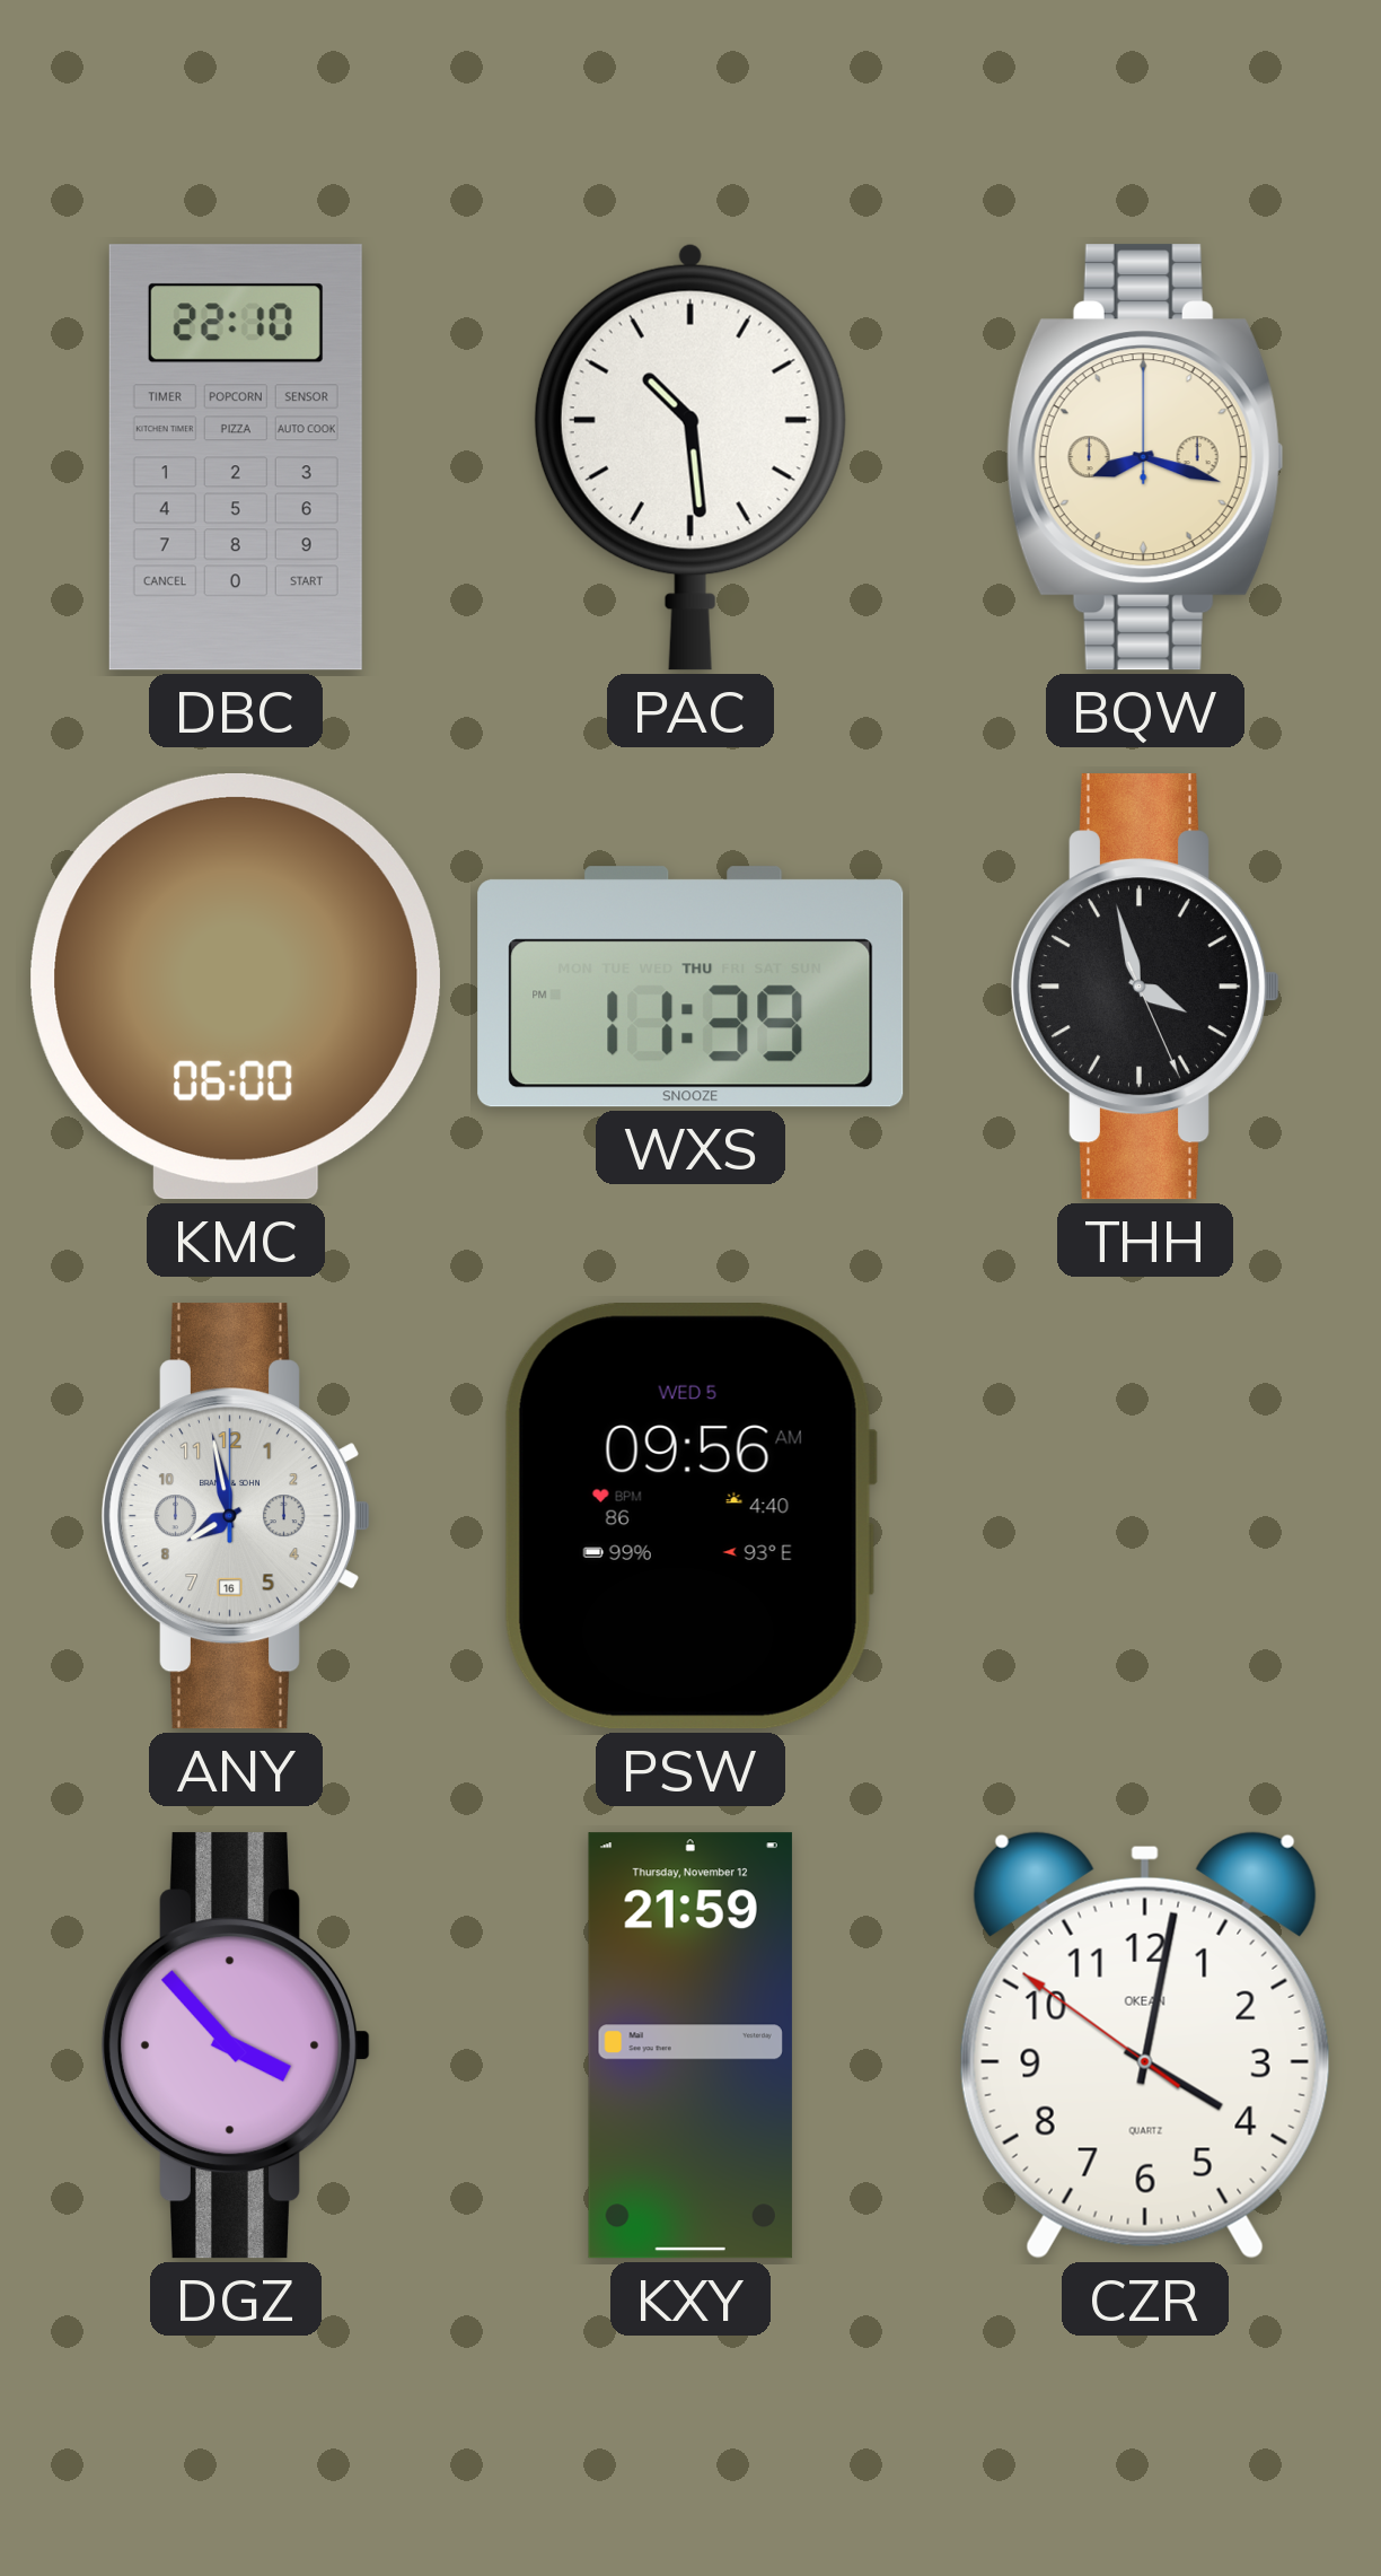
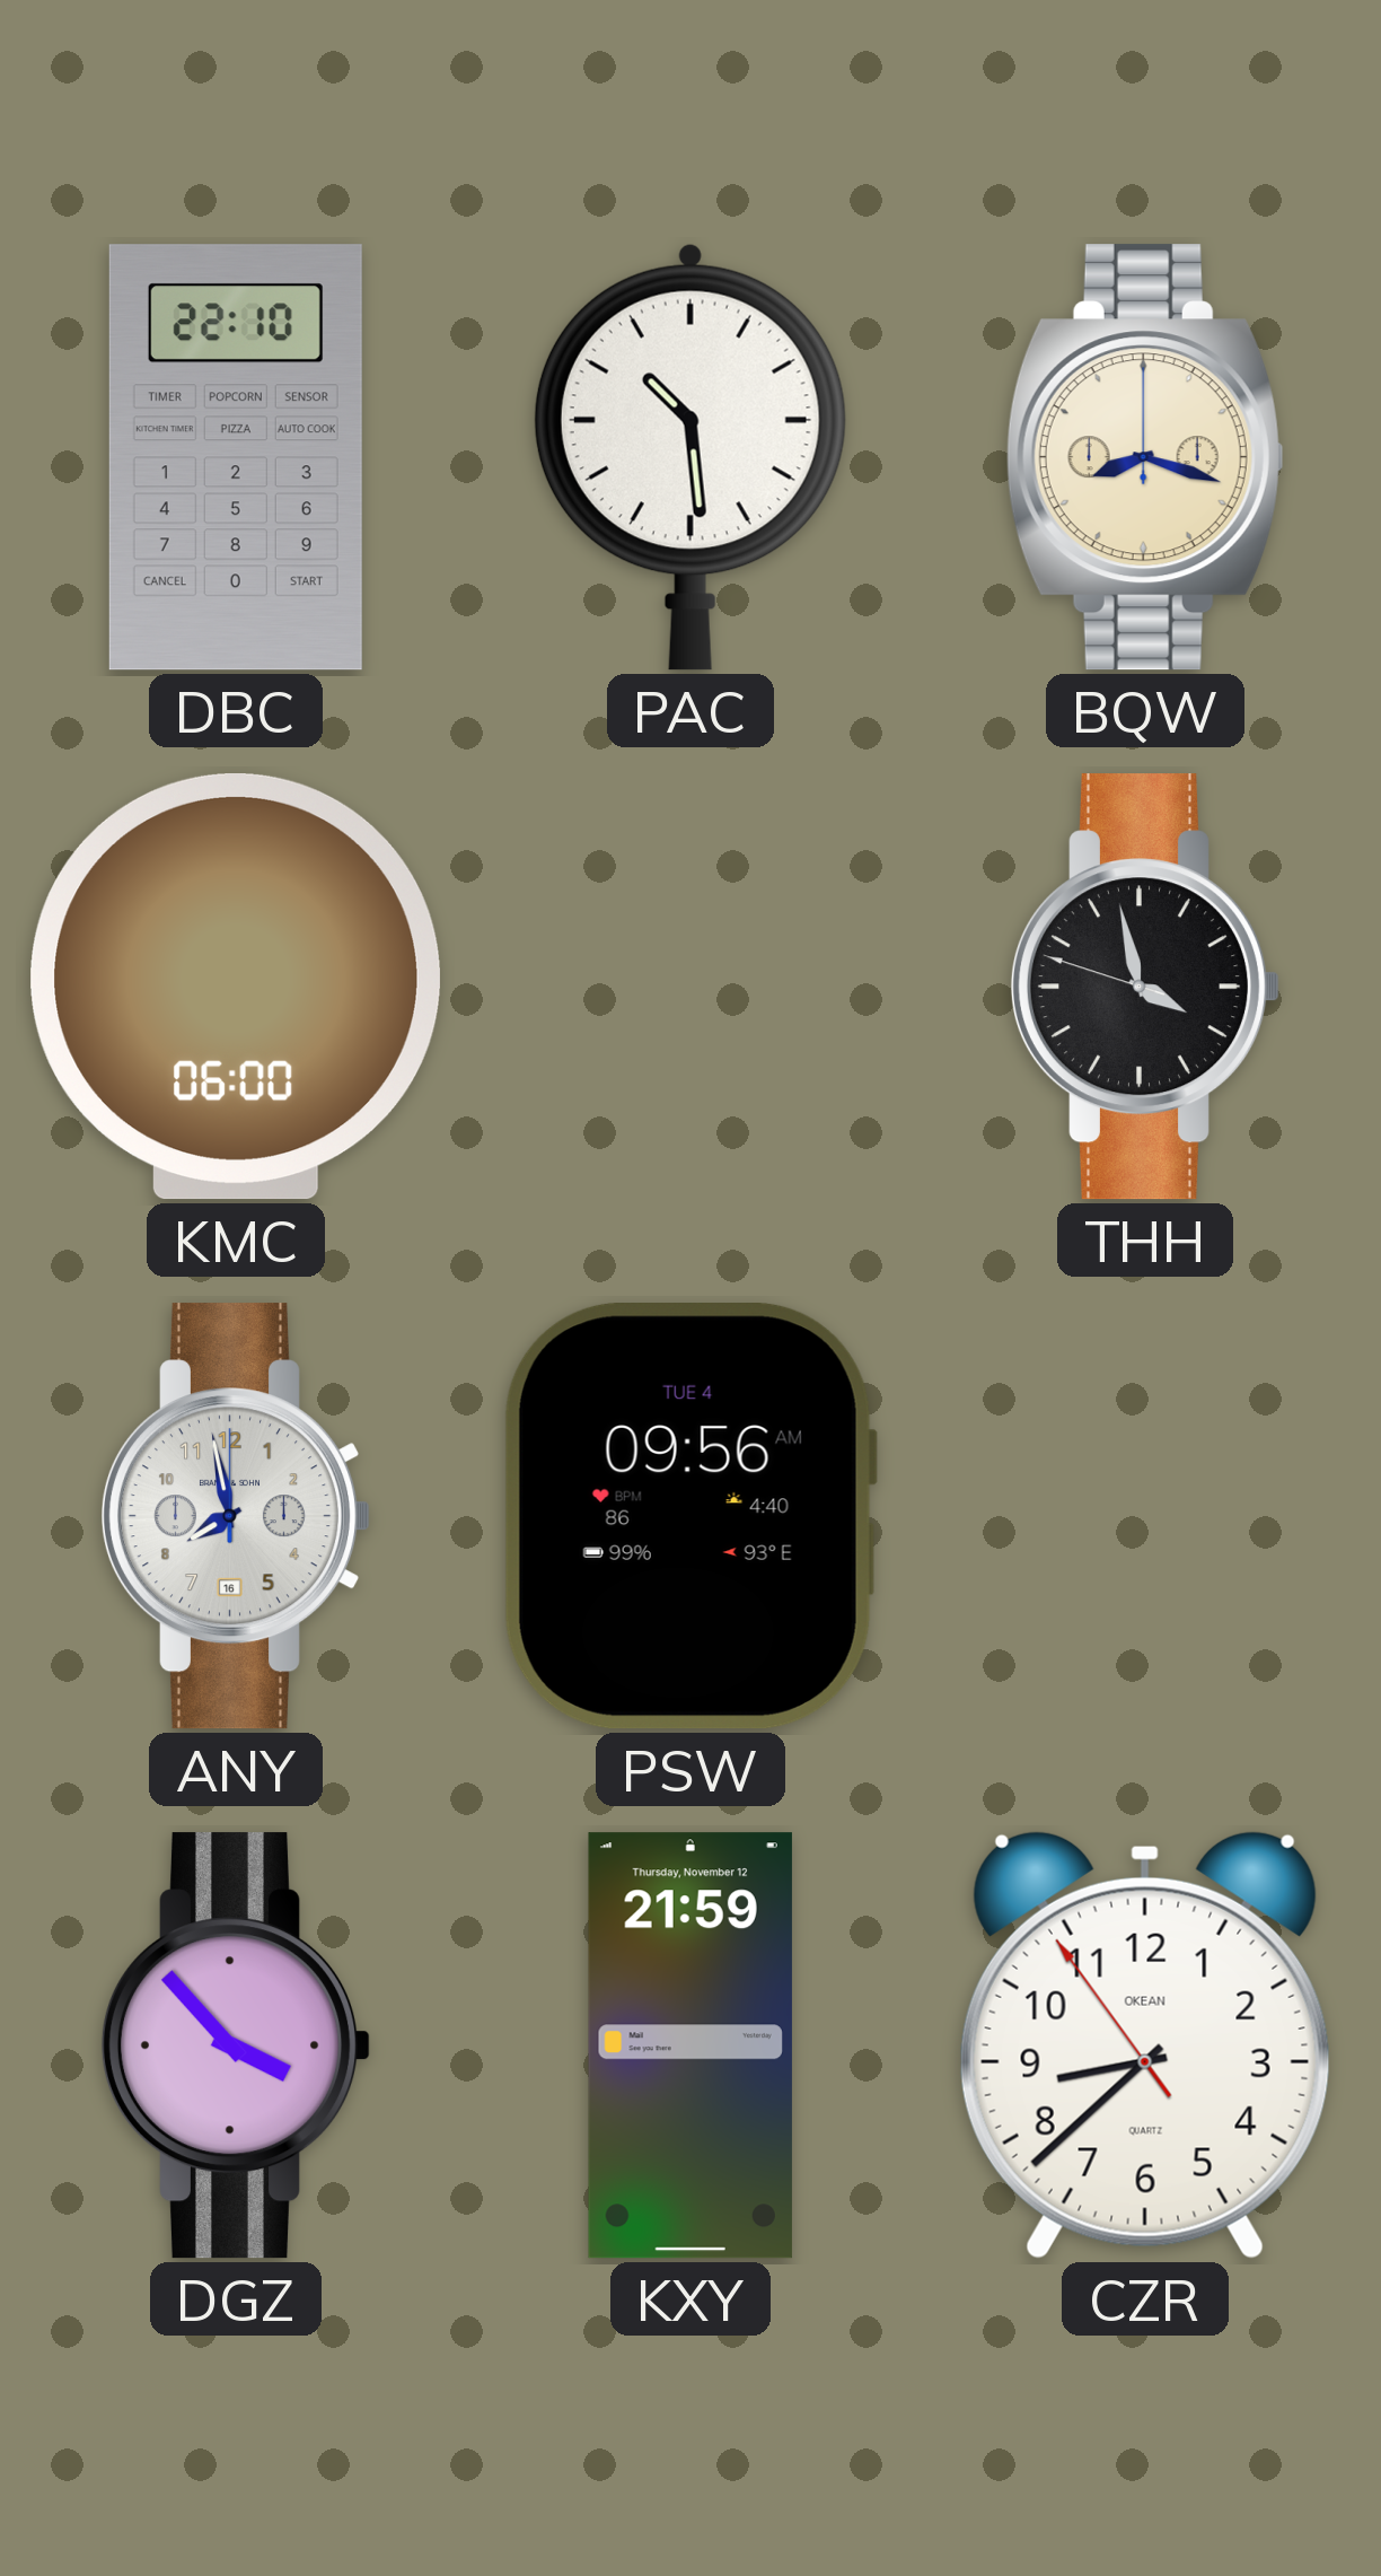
WXS: 11:39 -> none (690, 987)
THH: 3:57:26 -> 3:57:48 (1144, 987)
PSW date: WED 5 -> TUE 4 (689, 1517)
CZR: 4:01 -> 8:37 (1145, 2045)
